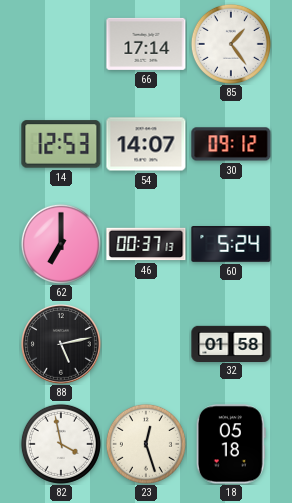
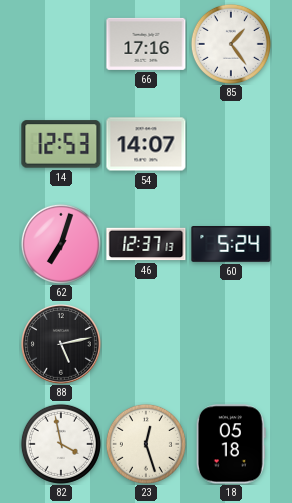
66: 17:14 -> 17:16 (146, 44)
30: 09:12 -> none (231, 144)
62: 7:00 -> 7:03 (61, 244)
46: 00:37 -> 12:37 (146, 244)
32: 01:58 -> none (231, 343)
